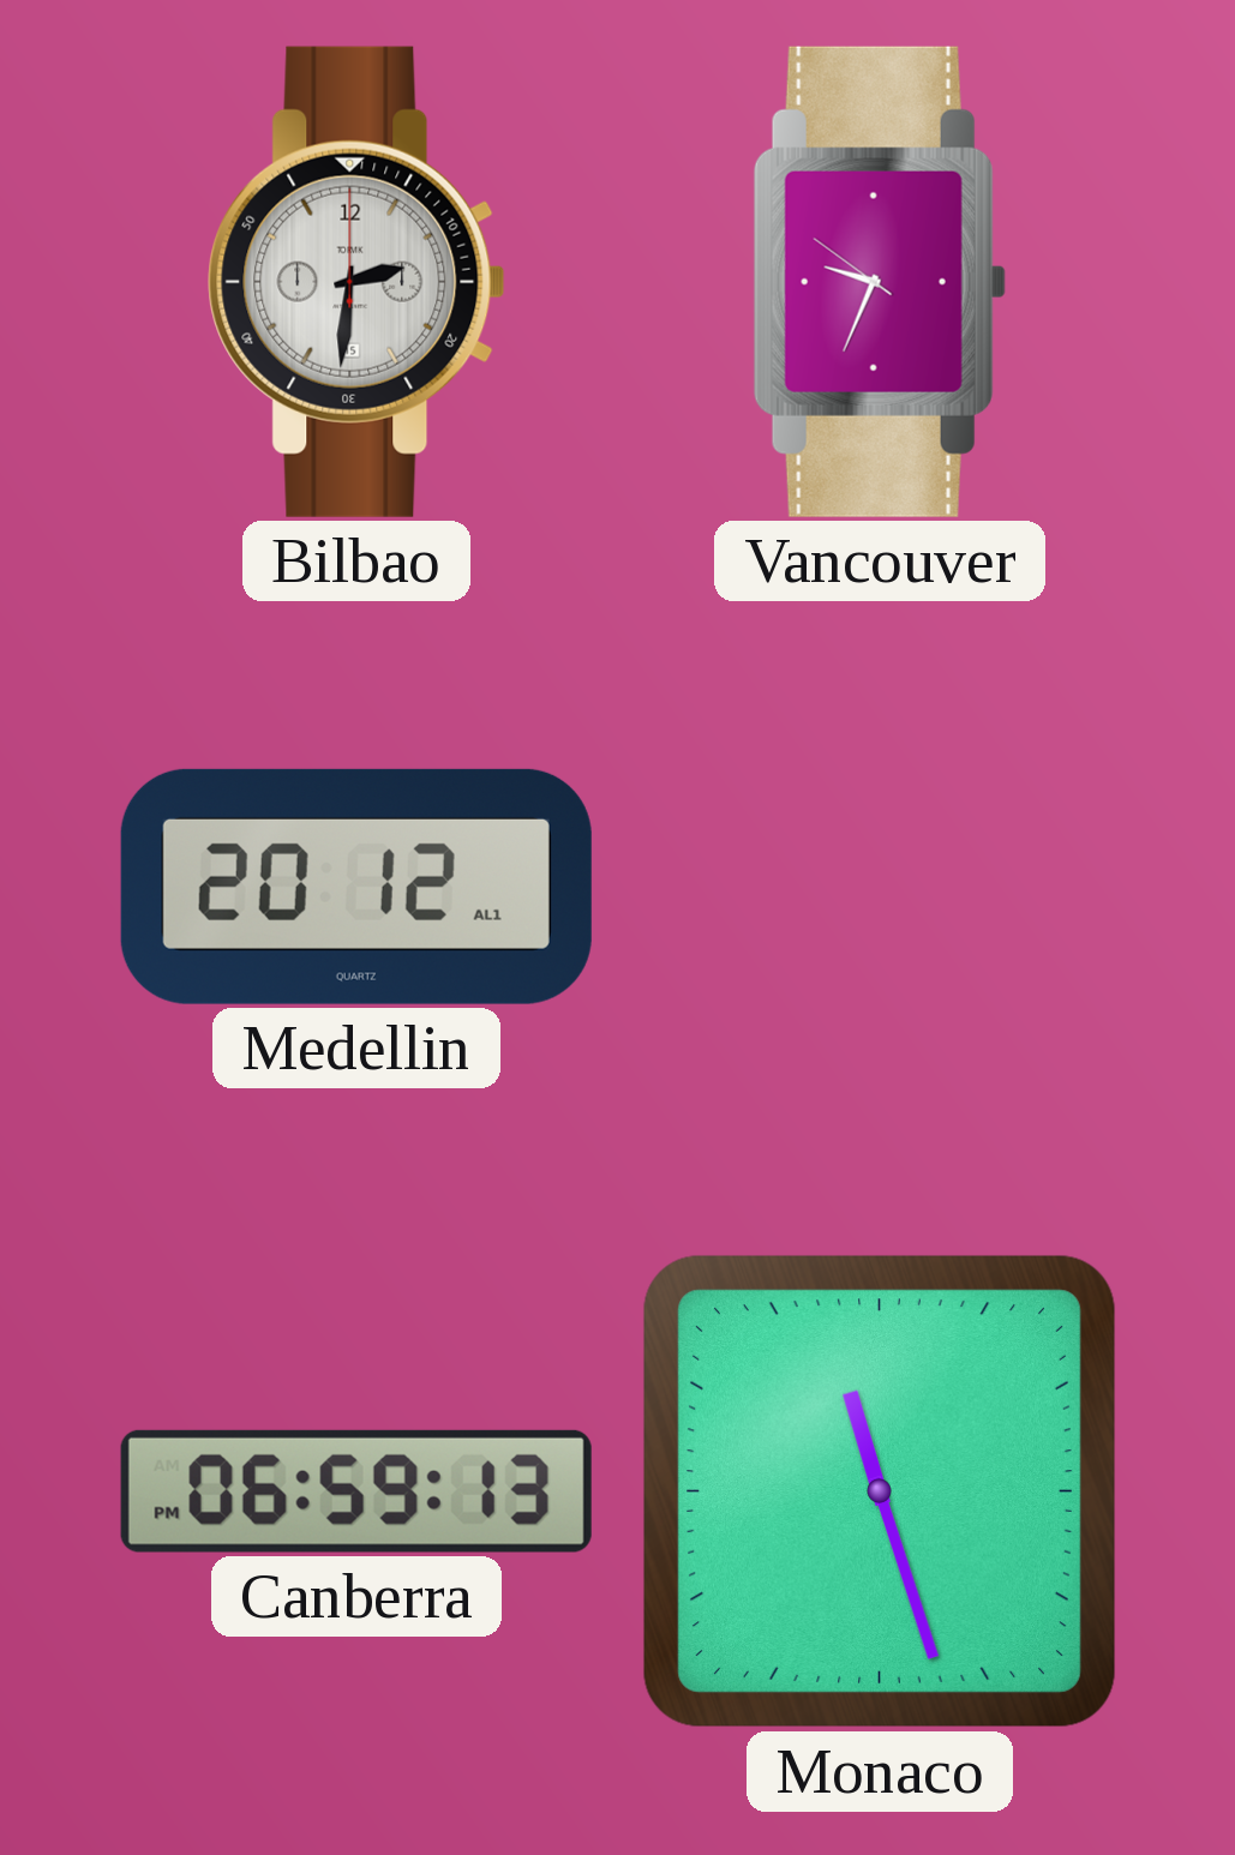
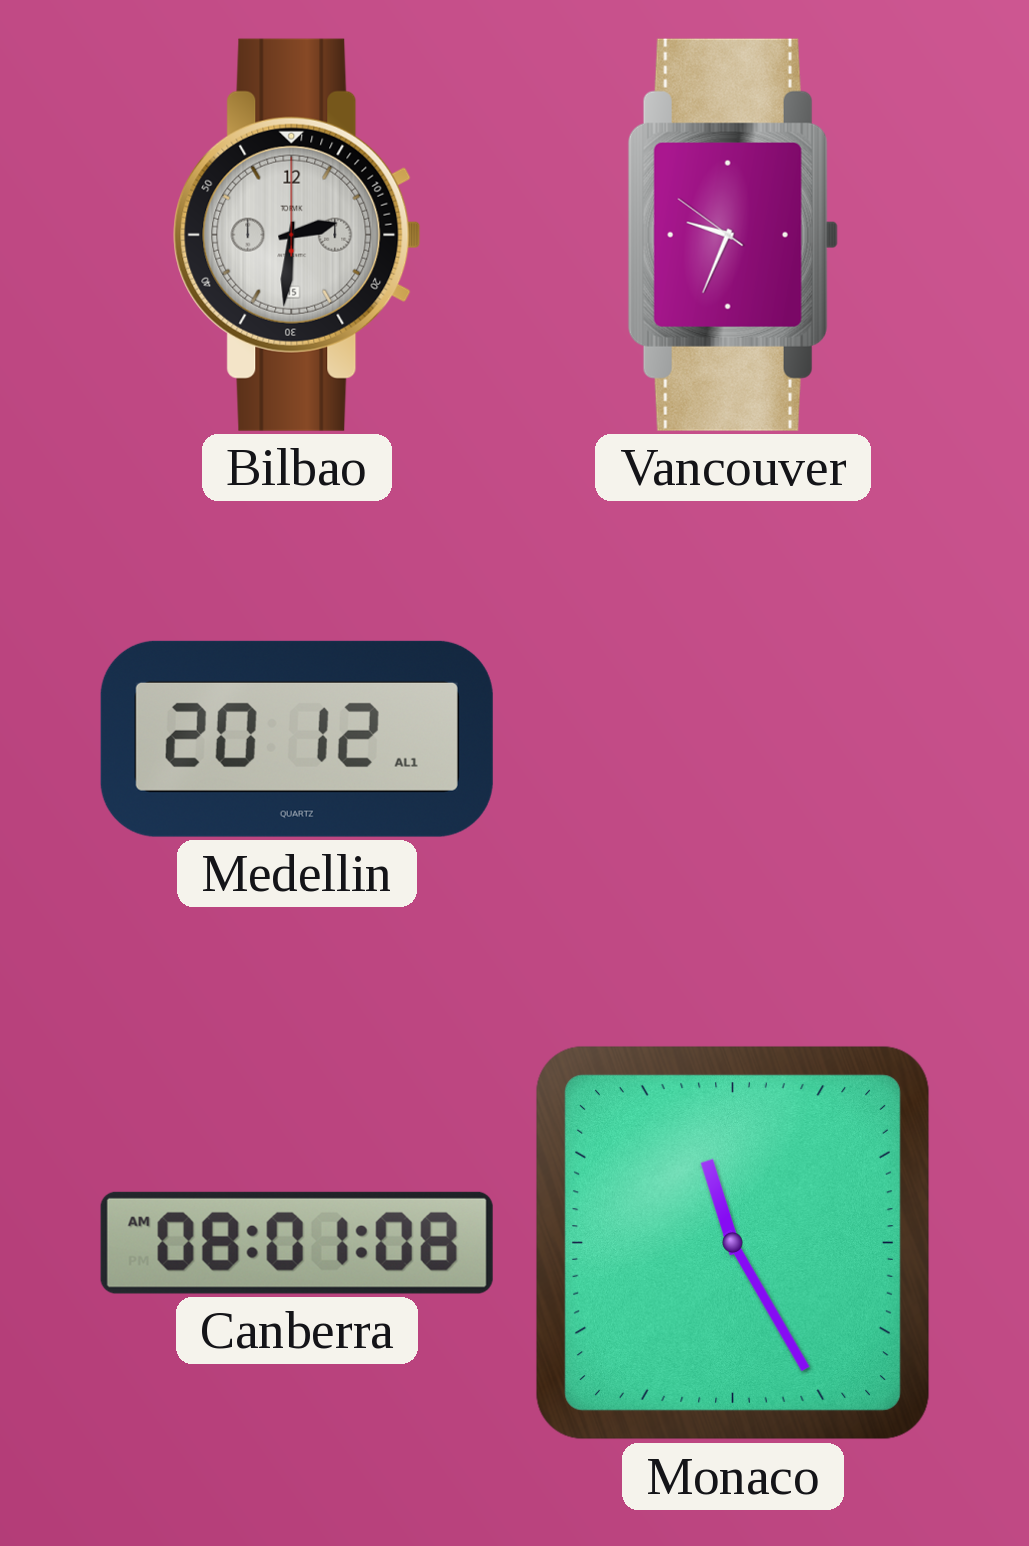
Canberra: 06:59 -> 08:01 (297, 1243)
Monaco: 11:27 -> 11:25 (733, 1243)
